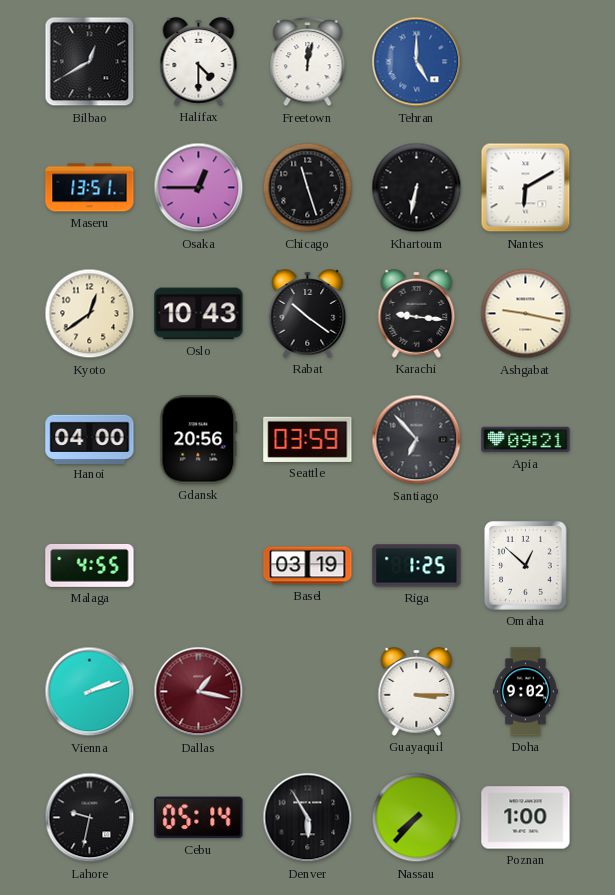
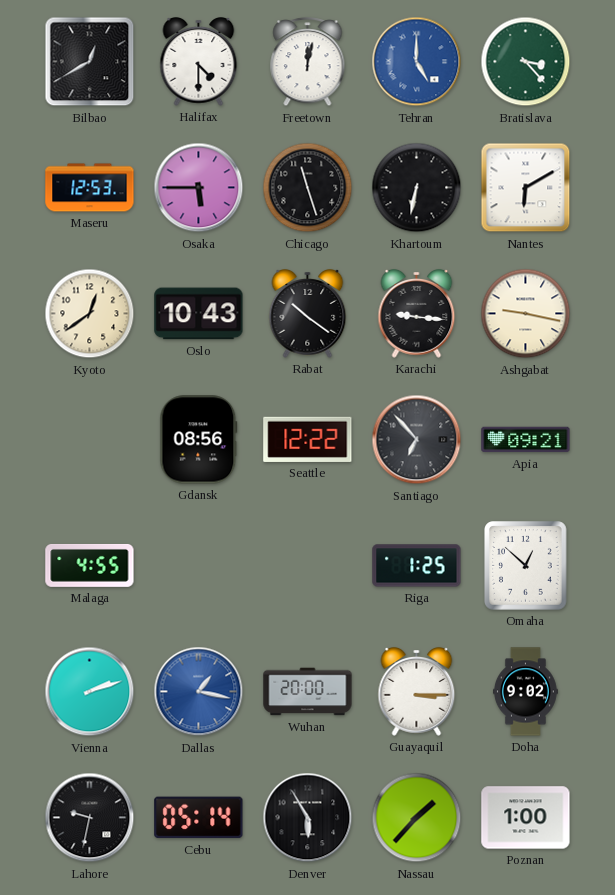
Bratislava: none -> 3:23 (526, 62)
Maseru: 13:51 -> 12:53 (90, 188)
Osaka: 12:45 -> 5:45 (199, 188)
Hanoi: 04:00 -> none (90, 439)
Gdansk: 20:56 -> 08:56 (199, 440)
Seattle: 03:59 -> 12:22 (308, 439)
Basel: 03:19 -> none (308, 566)
Dallas dial: burgundy -> blue (199, 692)
Wuhan: none -> 20:00 (308, 692)
Nassau: 7:37 -> 1:37 (417, 818)
